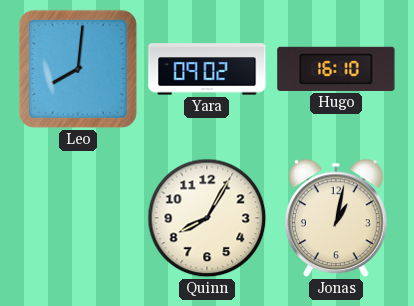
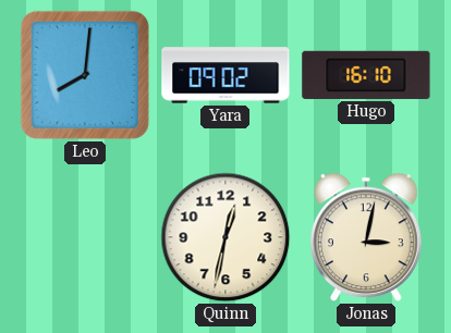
Quinn: 8:05 -> 12:32 (225, 237)
Jonas: 1:02 -> 3:02 (366, 237)
